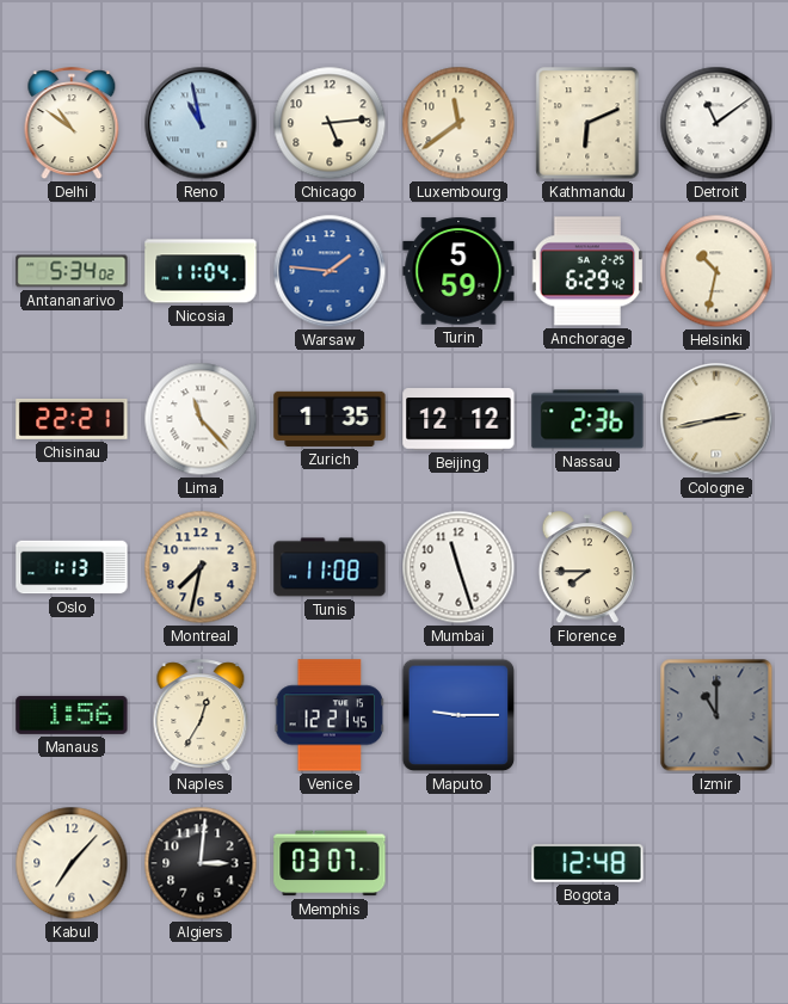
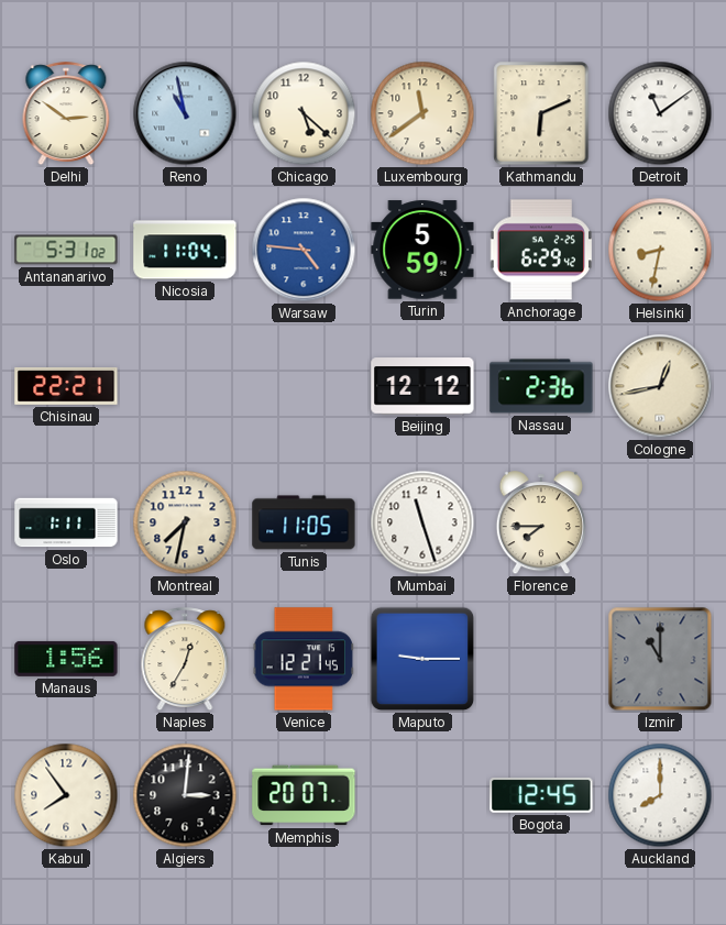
Delhi: 10:51 -> 2:51 (66, 114)
Chicago: 5:14 -> 5:22 (304, 113)
Antananarivo: 5:34 -> 5:31 (66, 250)
Warsaw: 1:46 -> 4:46 (304, 250)
Helsinki: 10:32 -> 8:32 (660, 250)
Lima: 11:23 -> none (201, 419)
Zurich: 1:35 -> none (330, 419)
Cologne: 2:43 -> 12:43 (660, 386)
Oslo: 1:13 -> 1:11 (66, 522)
Tunis: 11:08 -> 11:05 (304, 522)
Kabul: 7:07 -> 7:54 (66, 795)
Memphis: 03:07 -> 20:07 (304, 795)
Bogota: 12:48 -> 12:45 (541, 796)
Auckland: none -> 8:00 (660, 795)
